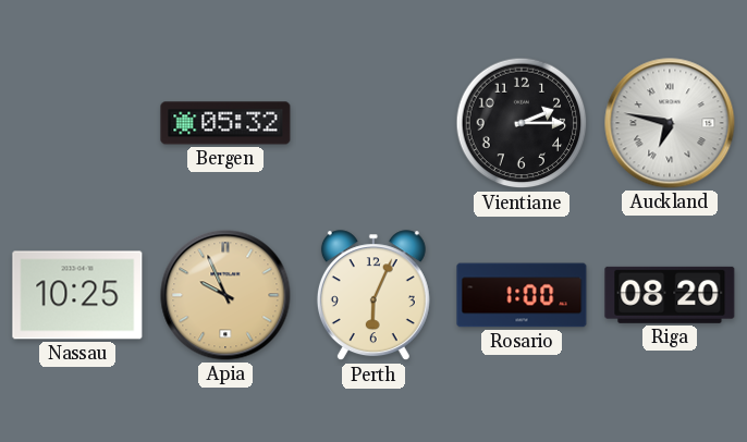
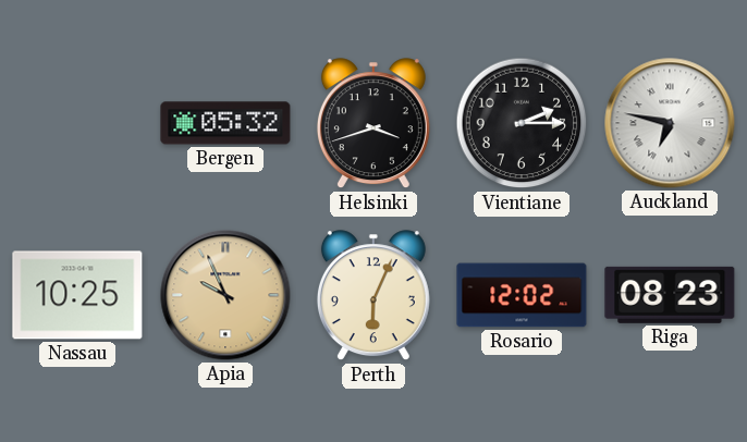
Helsinki: none -> 3:42 (373, 124)
Rosario: 1:00 -> 12:02 (522, 295)
Riga: 08:20 -> 08:23 (670, 295)
